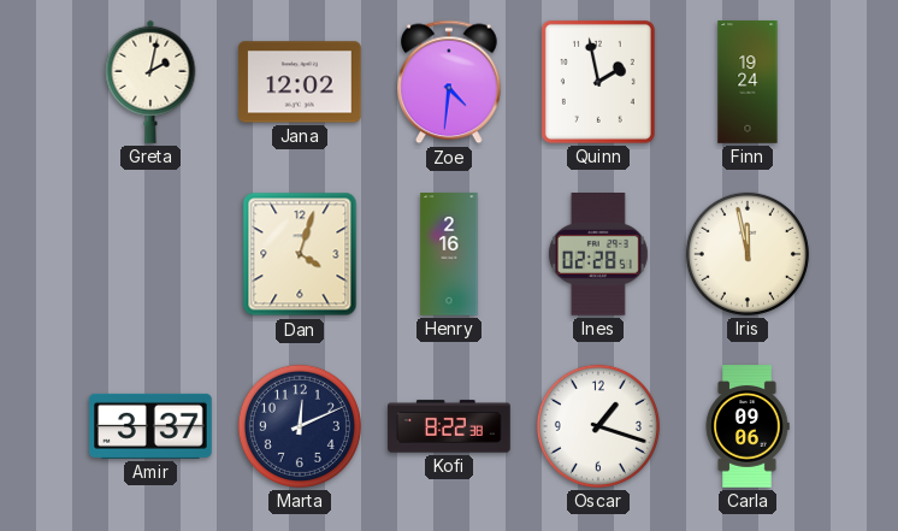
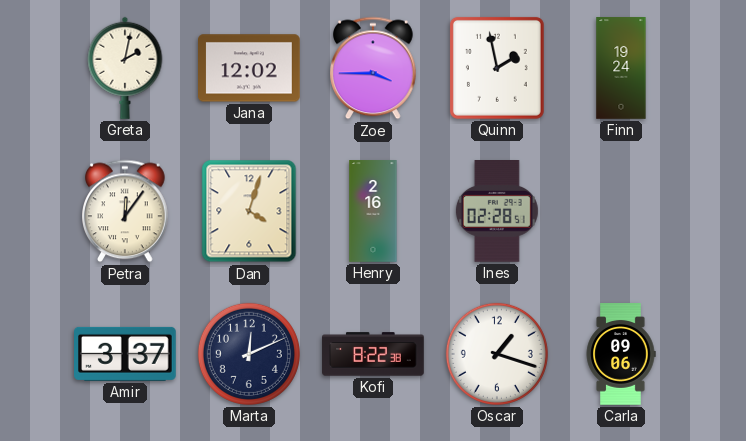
Zoe: 4:31 -> 3:45 (374, 68)
Petra: none -> 12:06 (126, 211)
Iris: 11:58 -> none (748, 254)
